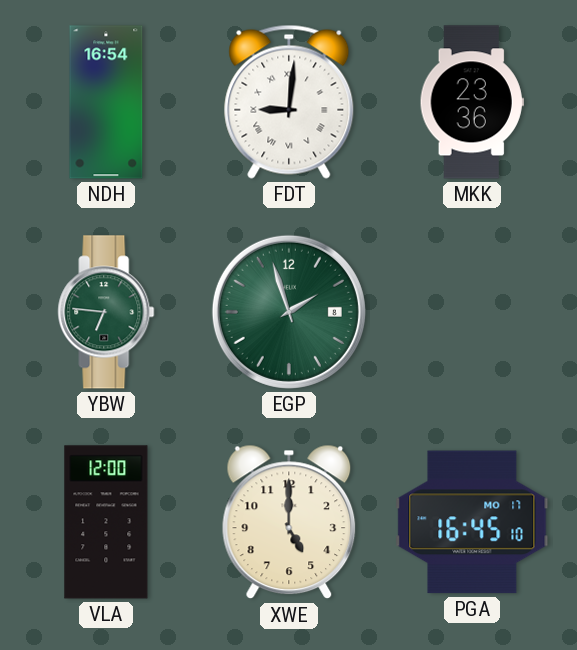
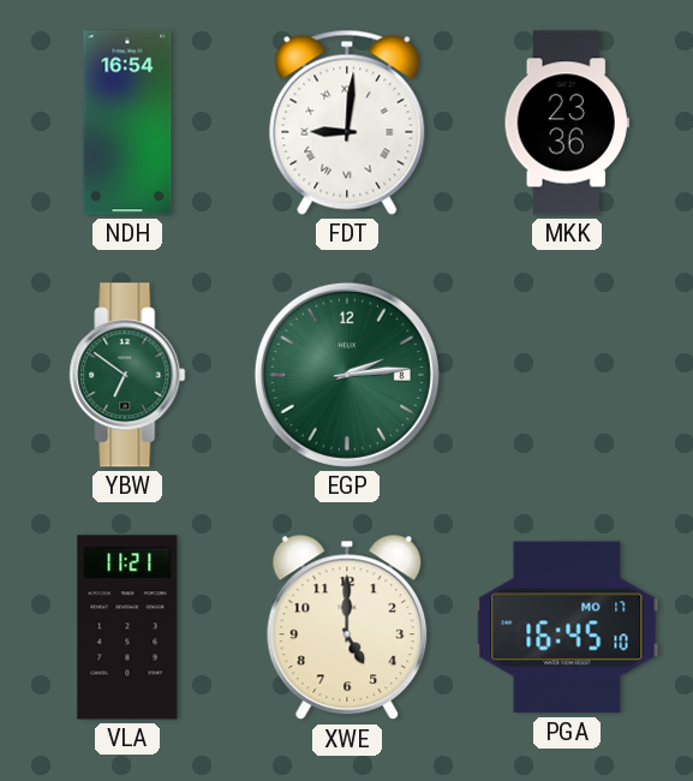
YBW: 6:46 -> 6:51 (127, 375)
EGP: 1:57 -> 2:14 (347, 375)
VLA: 12:00 -> 11:21 (127, 627)
